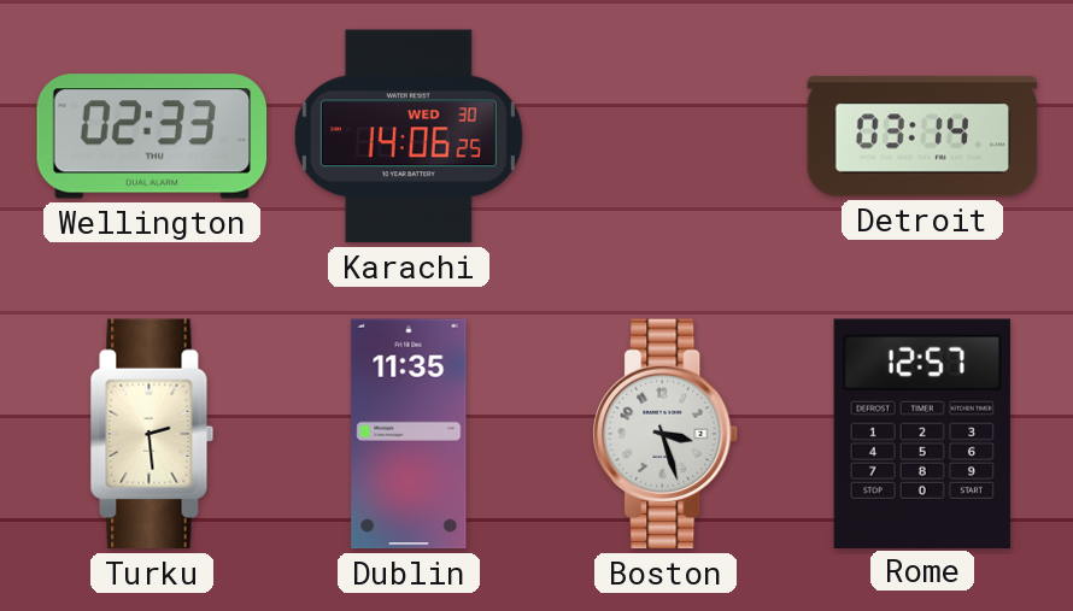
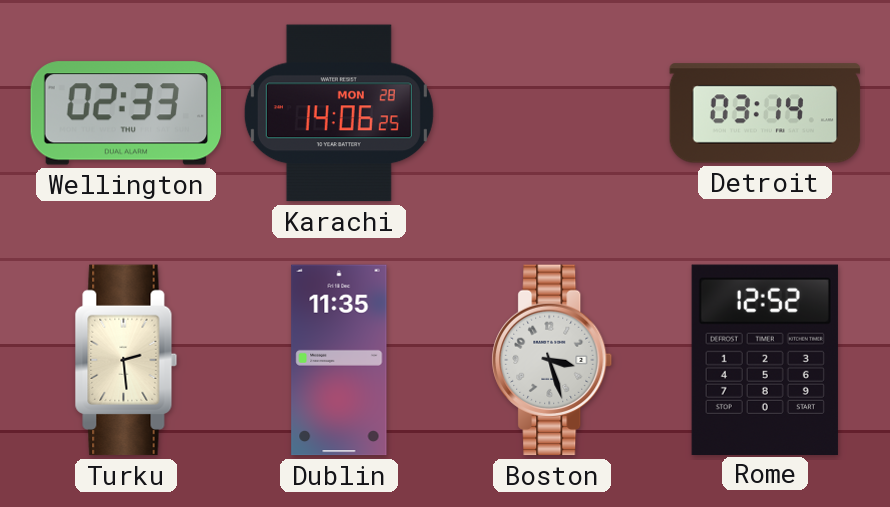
Karachi date: WED 30 -> MON 28 (339, 113)
Rome: 12:57 -> 12:52 (765, 359)
